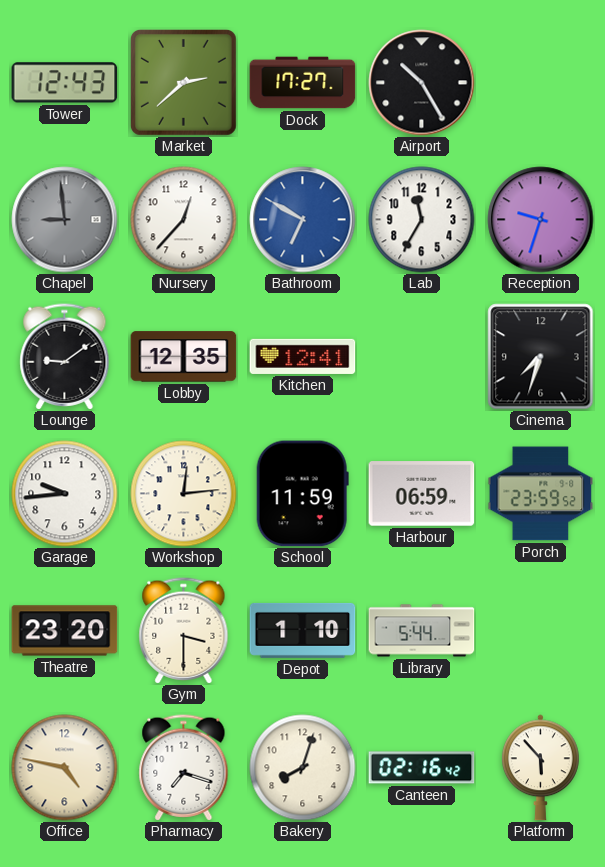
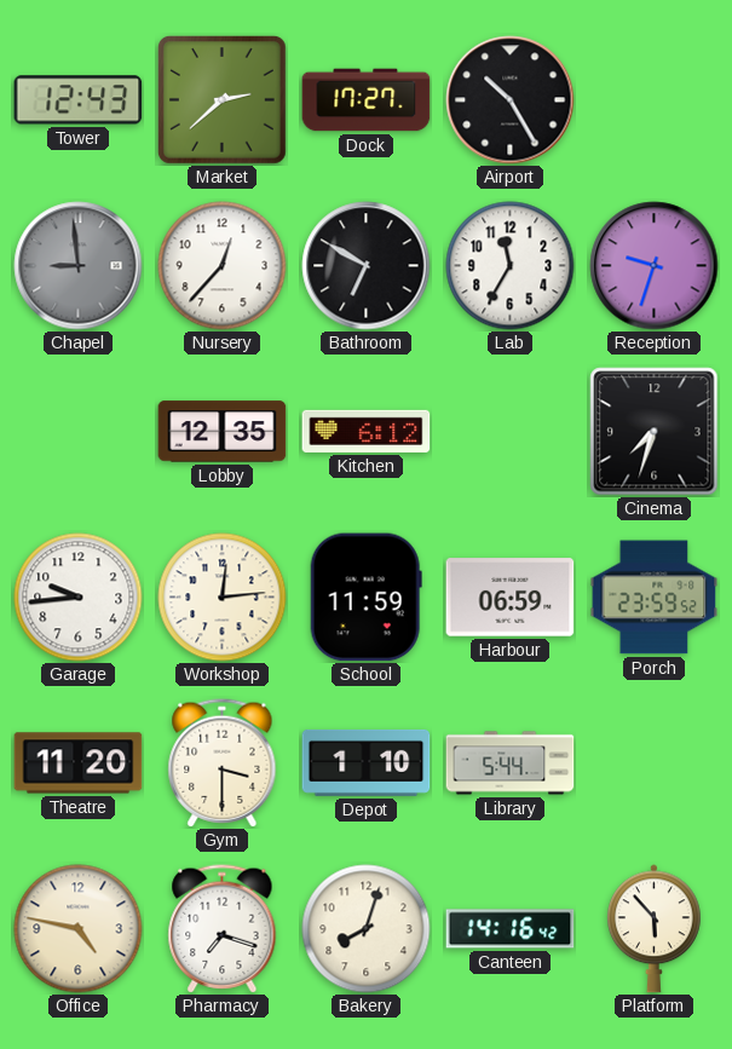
Bathroom dial: blue -> black (367, 266)
Lounge: 9:09 -> none (65, 357)
Kitchen: 12:41 -> 6:12 (367, 431)
Theatre: 23:20 -> 11:20 (79, 763)
Canteen: 02:16 -> 14:16 (511, 929)
